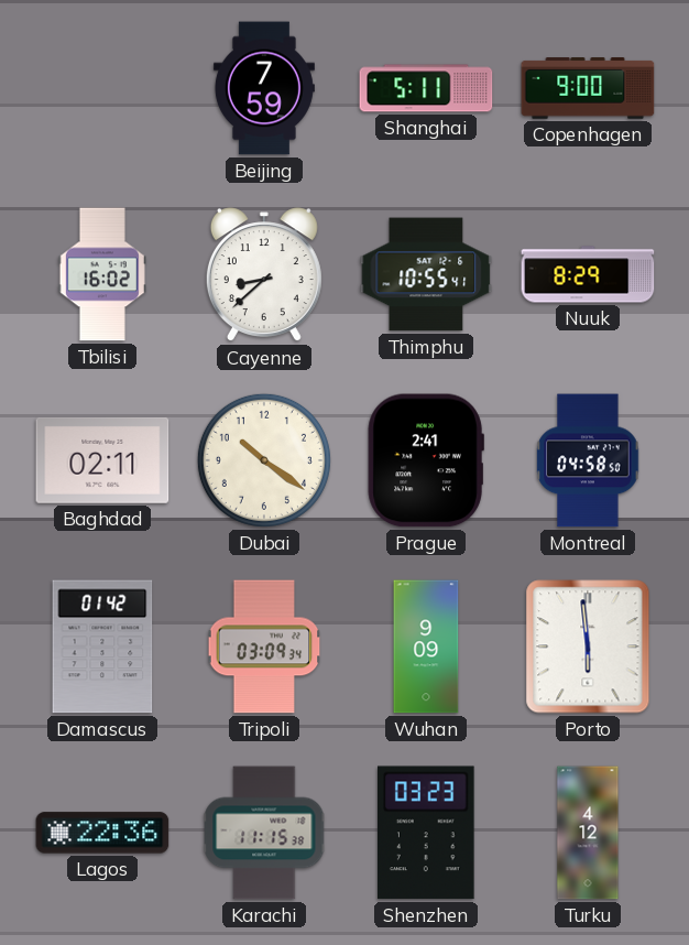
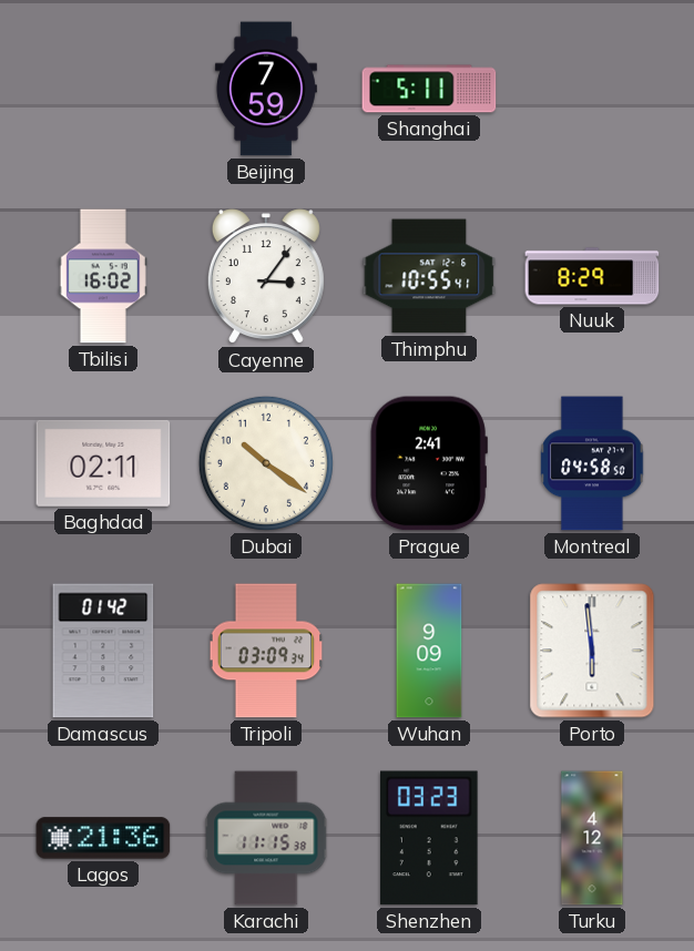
Copenhagen: 9:00 -> none (588, 88)
Cayenne: 8:38 -> 3:06 (266, 277)
Lagos: 22:36 -> 21:36 (103, 838)
